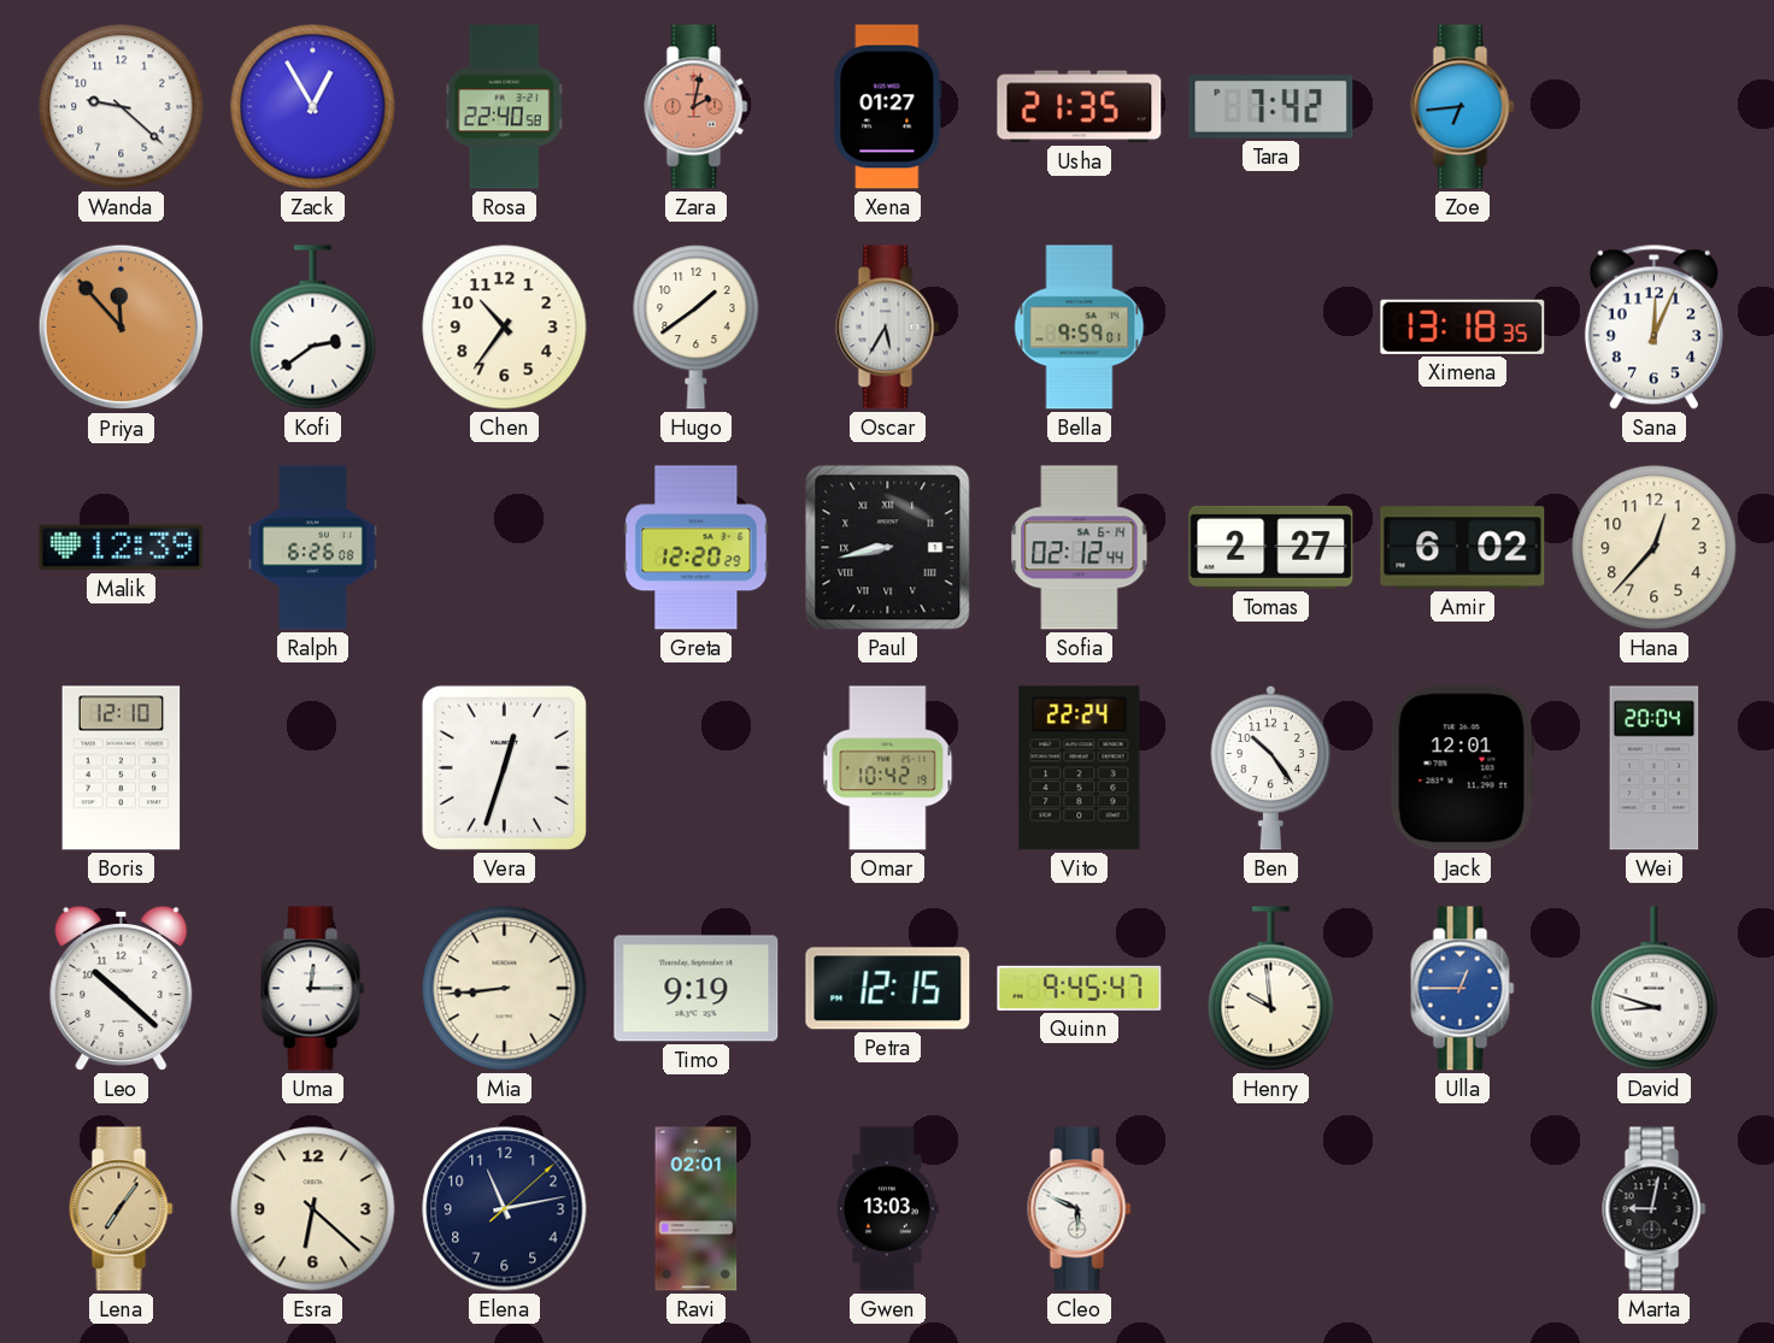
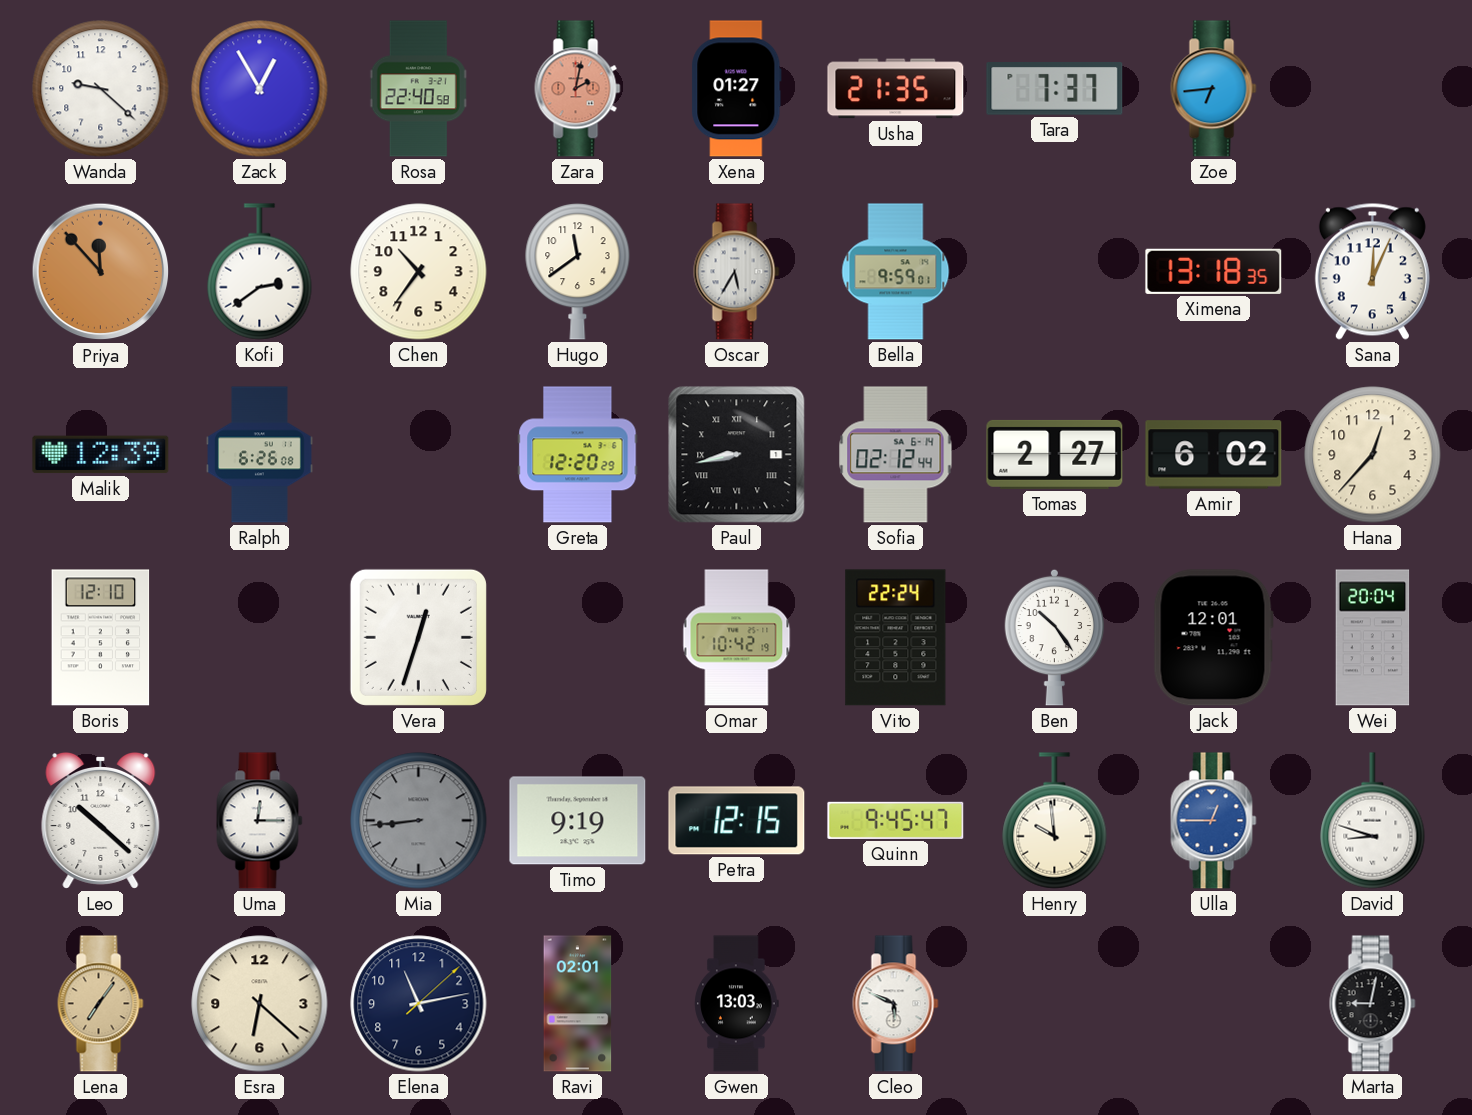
Tara: 7:42 -> 7:37 (1055, 89)
Hugo: 1:39 -> 11:39 (578, 271)
Mia dial: cream -> grey (419, 821)
